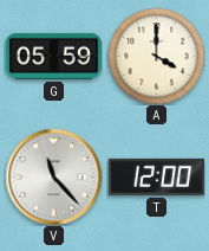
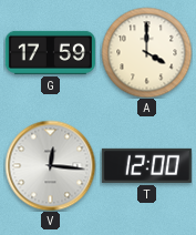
G: 05:59 -> 17:59 (50, 52)
V: 11:23 -> 12:16 (50, 165)
